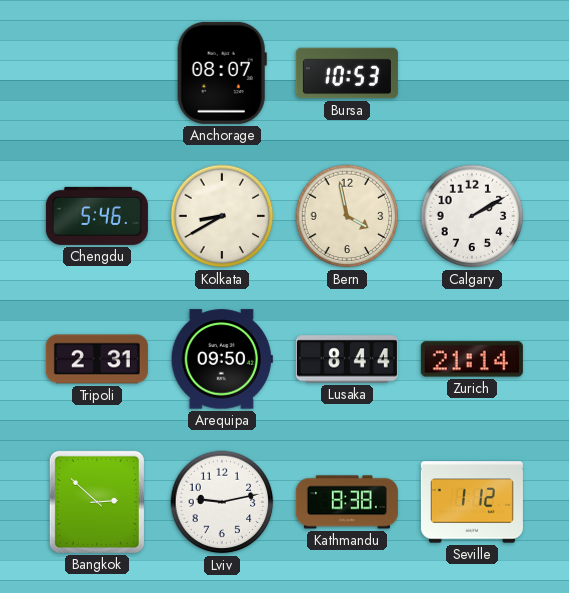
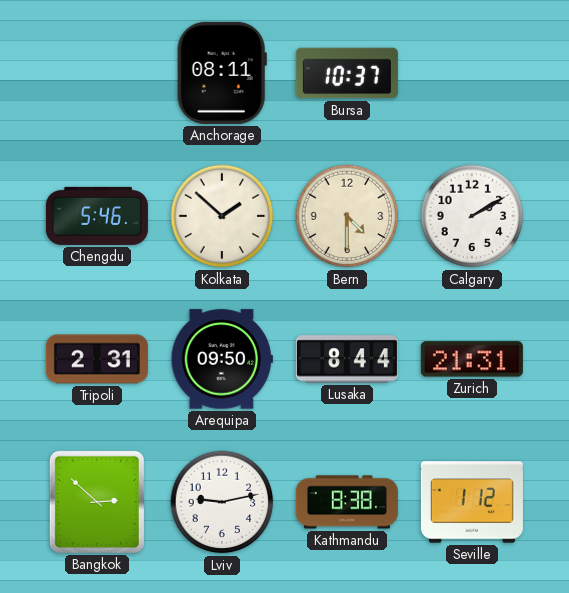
Anchorage: 08:07 -> 08:11 (222, 73)
Bursa: 10:53 -> 10:37 (347, 73)
Kolkata: 8:40 -> 1:52 (222, 216)
Bern: 3:58 -> 4:30 (347, 216)
Zurich: 21:14 -> 21:31 (472, 359)
